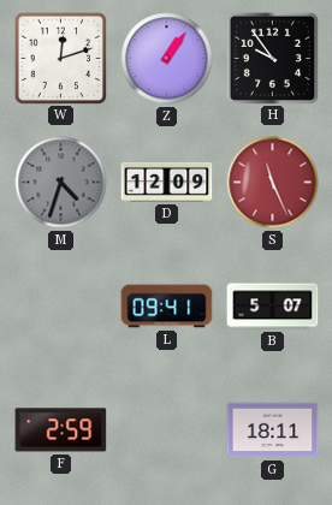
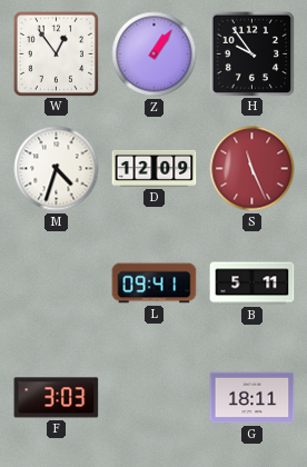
W: 12:12 -> 12:54 (56, 53)
M dial: grey -> white (57, 169)
B: 5:07 -> 5:11 (252, 284)
F: 2:59 -> 3:03 (57, 398)
